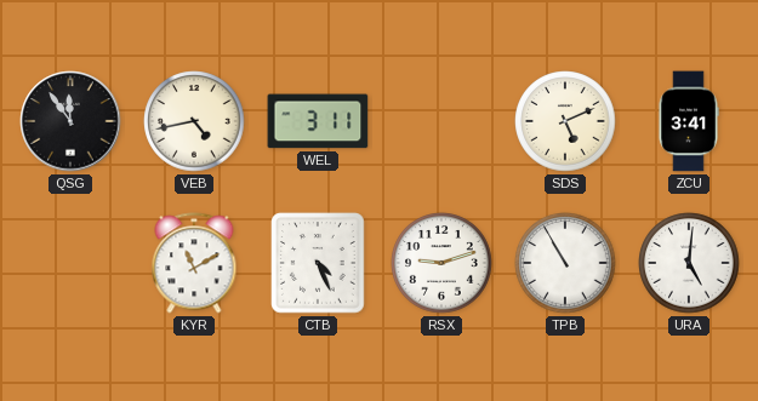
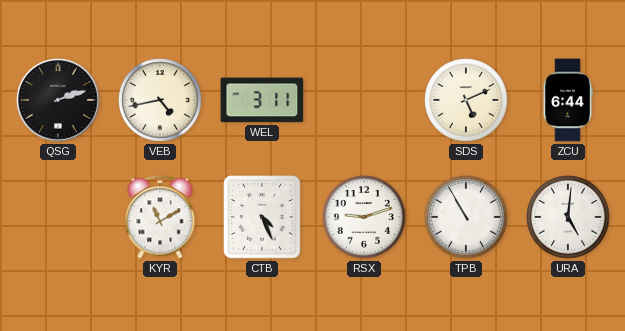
QSG: 11:54 -> 2:12 (58, 100)
ZCU: 3:41 -> 6:44 (568, 100)
